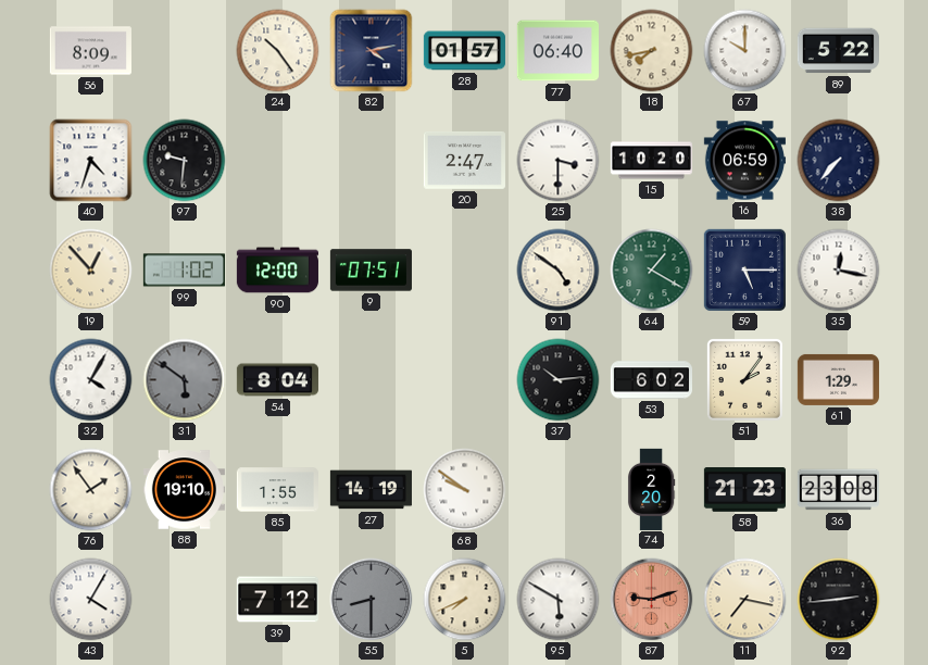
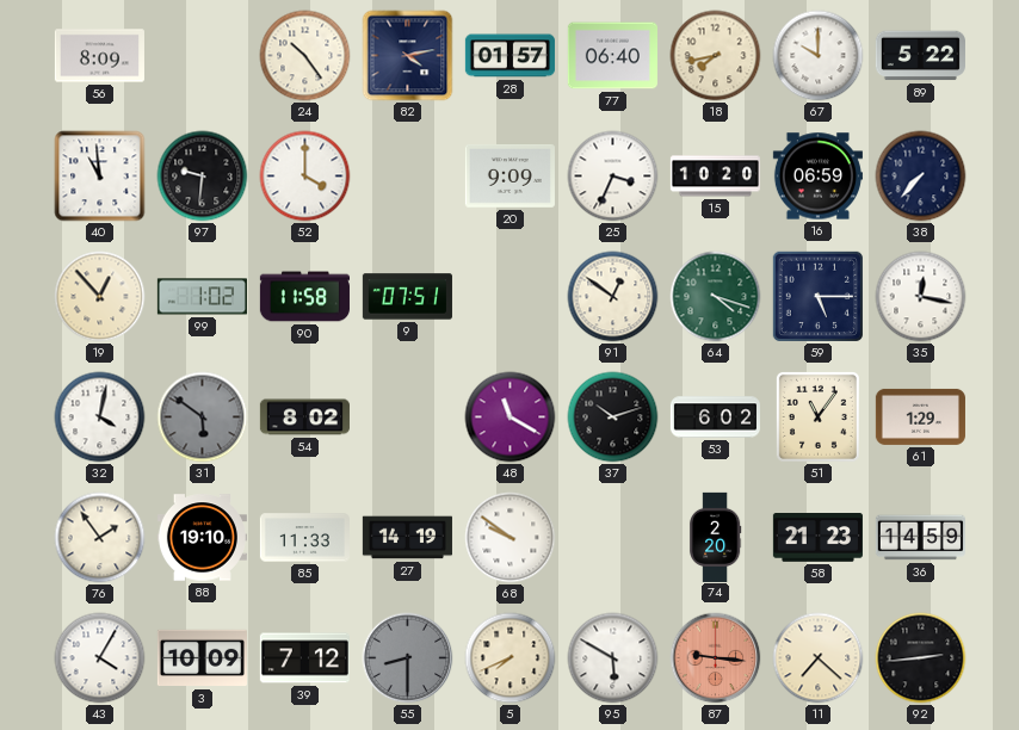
40: 4:33 -> 10:59 (100, 177)
52: none -> 4:00 (305, 177)
20: 2:47 -> 9:09 (510, 175)
25: 3:30 -> 3:34 (613, 177)
90: 12:00 -> 11:58 (304, 297)
91: 4:51 -> 12:51 (613, 297)
64: 1:20 -> 4:18 (716, 297)
32: 4:05 -> 4:02 (100, 417)
54: 8:04 -> 8:02 (304, 417)
48: none -> 11:20 (511, 417)
37: 10:14 -> 10:12 (613, 417)
51: 2:06 -> 11:06 (817, 416)
85: 1:55 -> 11:33 (304, 538)
36: 23:08 -> 14:59 (920, 538)
3: none -> 10:09 (202, 658)
87: 9:12 -> 9:16 (716, 658)
11: 7:17 -> 7:22 (819, 658)
